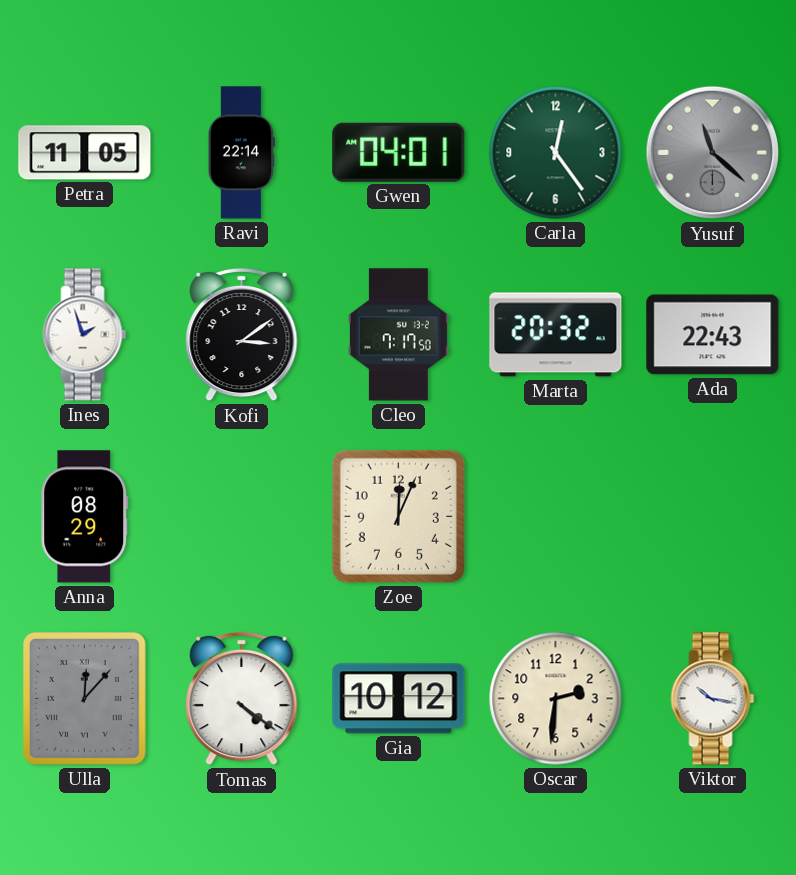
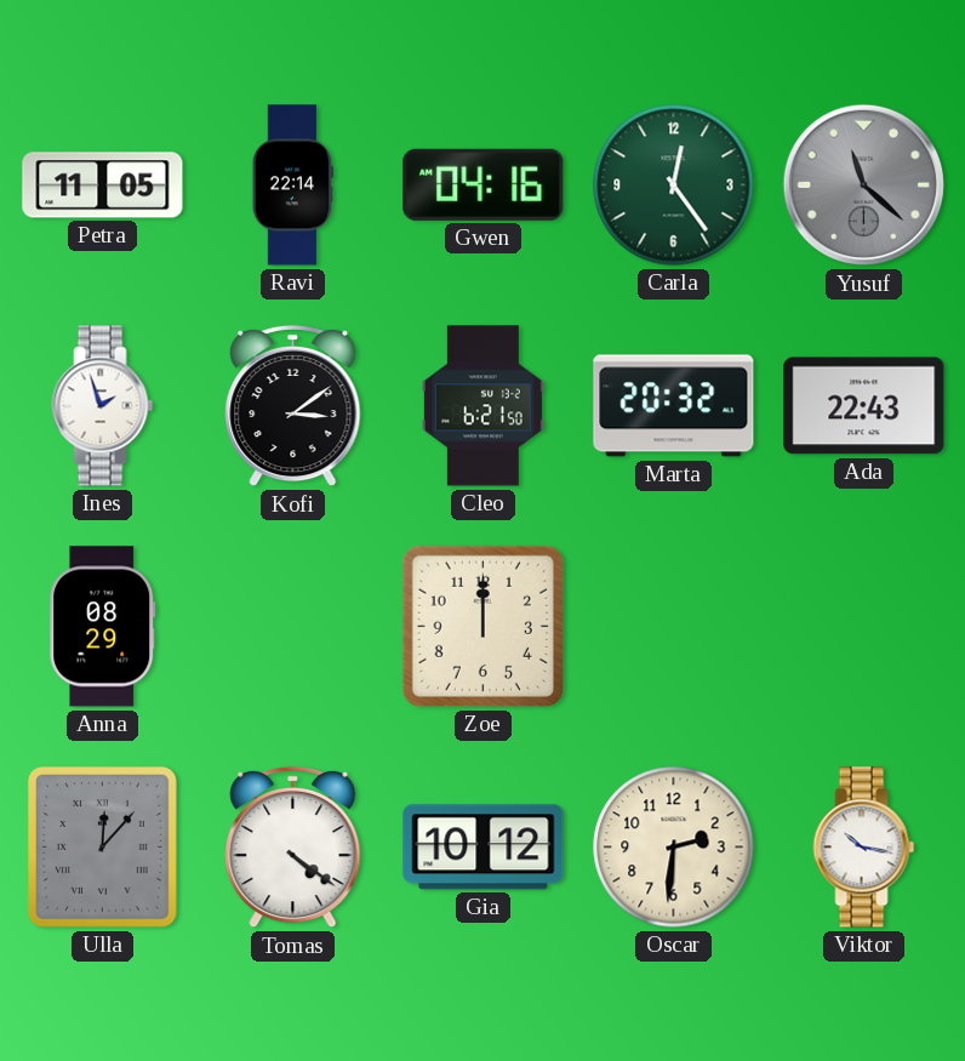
Gwen: 04:01 -> 04:16 (484, 184)
Cleo: 7:17 -> 6:21 (482, 406)
Zoe: 12:04 -> 12:00 (482, 626)
